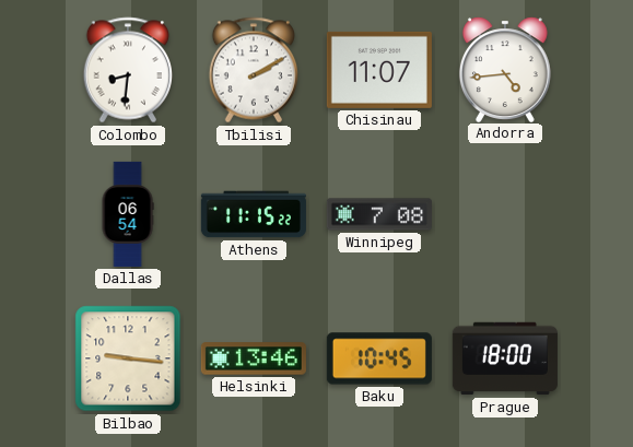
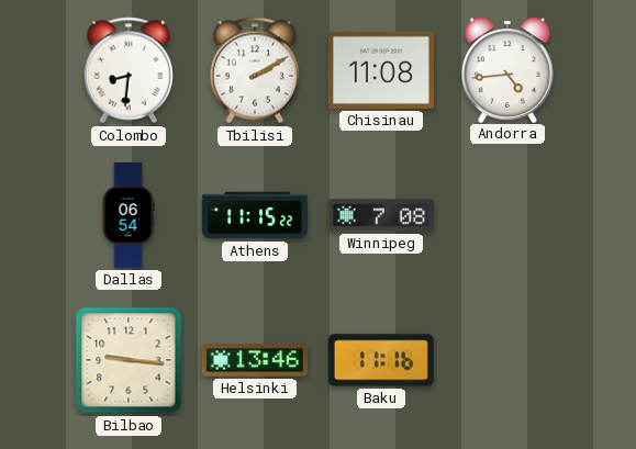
Chisinau: 11:07 -> 11:08 (381, 70)
Baku: 10:45 -> 11:16 (381, 360)
Prague: 18:00 -> none (505, 358)
